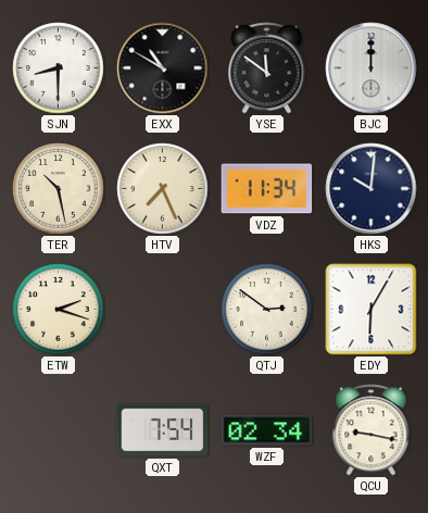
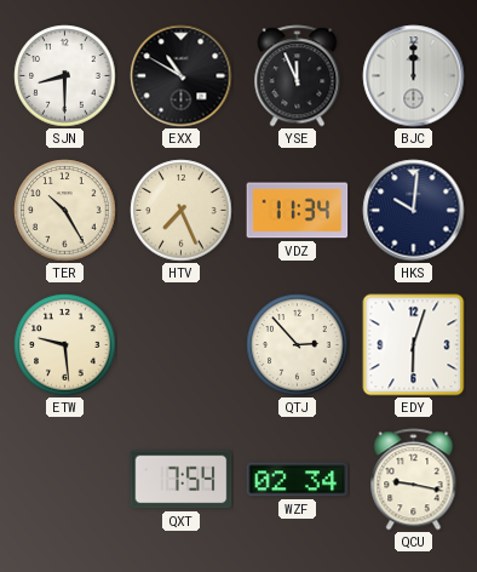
YSE: 11:51 -> 11:56 (298, 76)
TER: 10:28 -> 10:25 (65, 211)
ETW: 2:18 -> 9:29 (65, 345)
QTJ: 2:51 -> 2:53 (298, 345)
EDY: 6:05 -> 6:03 (414, 345)
